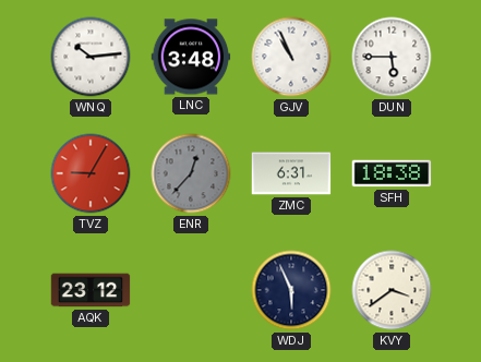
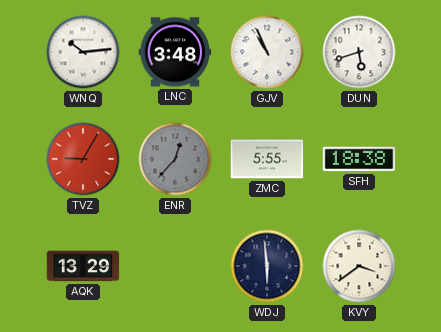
DUN: 5:45 -> 5:42 (359, 52)
ZMC: 6:31 -> 5:55 (267, 159)
AQK: 23:12 -> 13:29 (83, 266)
WDJ: 5:56 -> 5:59 (267, 266)
